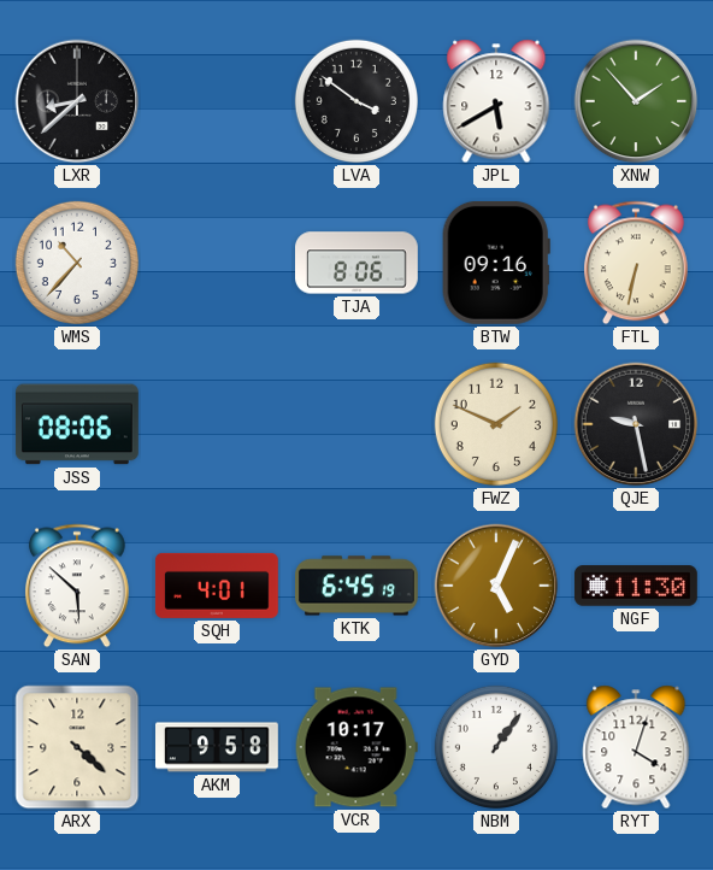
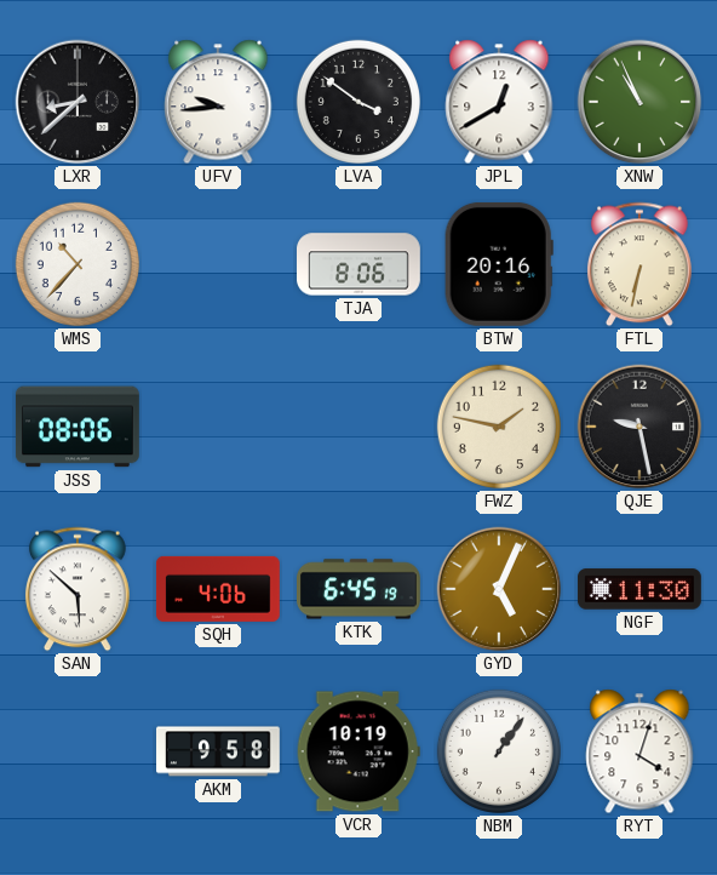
UFV: none -> 9:44 (218, 102)
JPL: 5:40 -> 12:40 (499, 102)
XNW: 1:53 -> 10:56 (639, 102)
BTW: 09:16 -> 20:16 (499, 264)
FWZ: 1:49 -> 1:47 (499, 427)
SQH: 4:01 -> 4:06 (218, 589)
ARX: 4:22 -> none (77, 747)
VCR: 10:17 -> 10:19 (358, 751)
